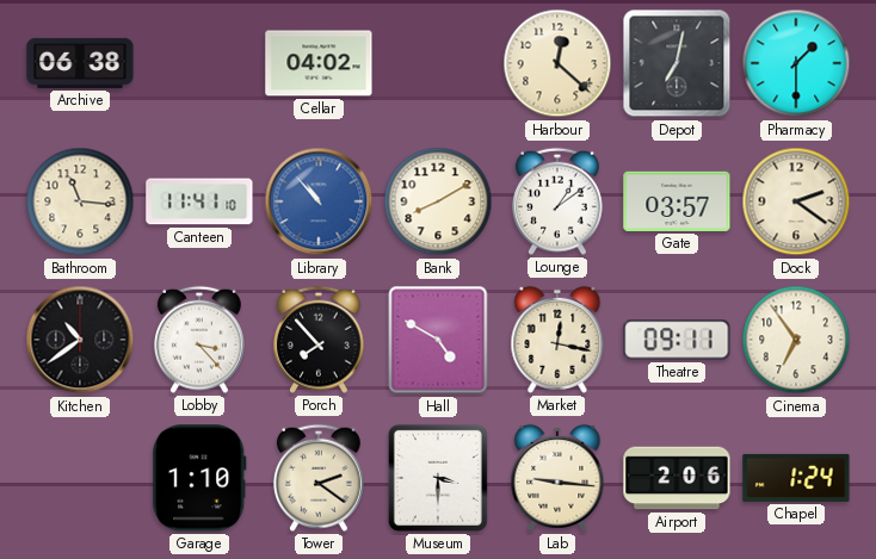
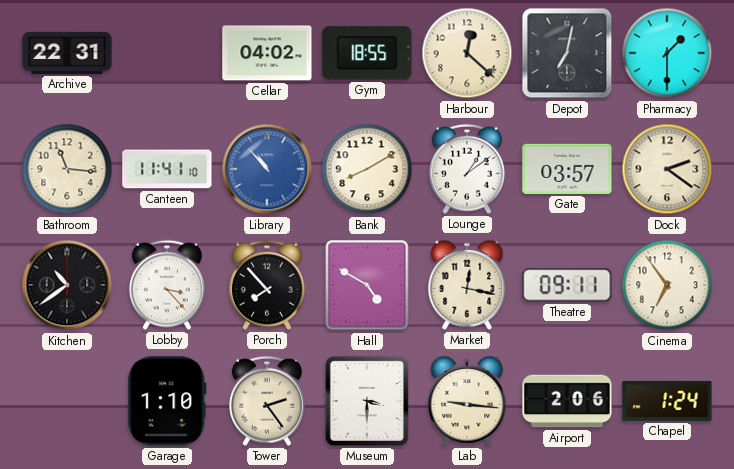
Archive: 06:38 -> 22:31 (67, 53)
Gym: none -> 18:55 (367, 53)
Tower: 2:21 -> 2:24 (267, 401)
